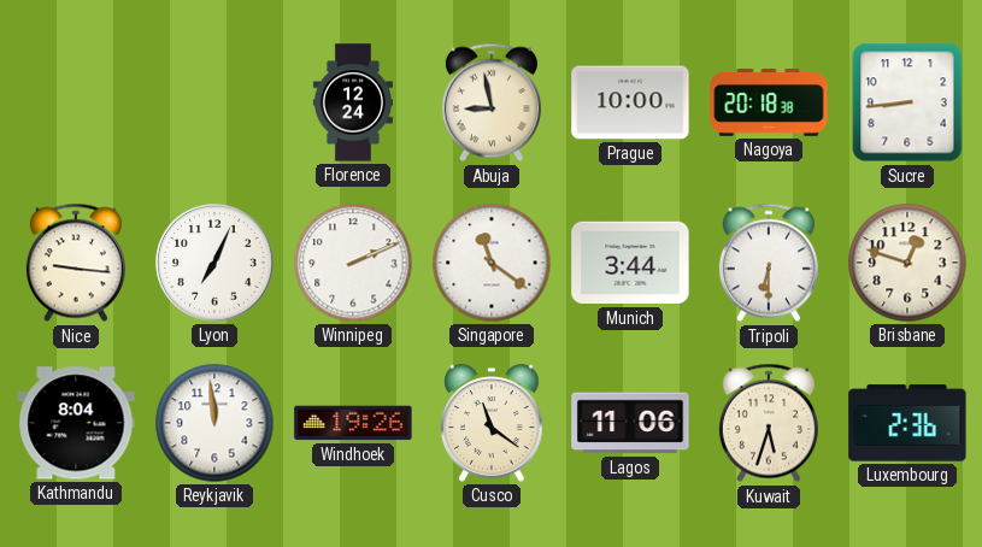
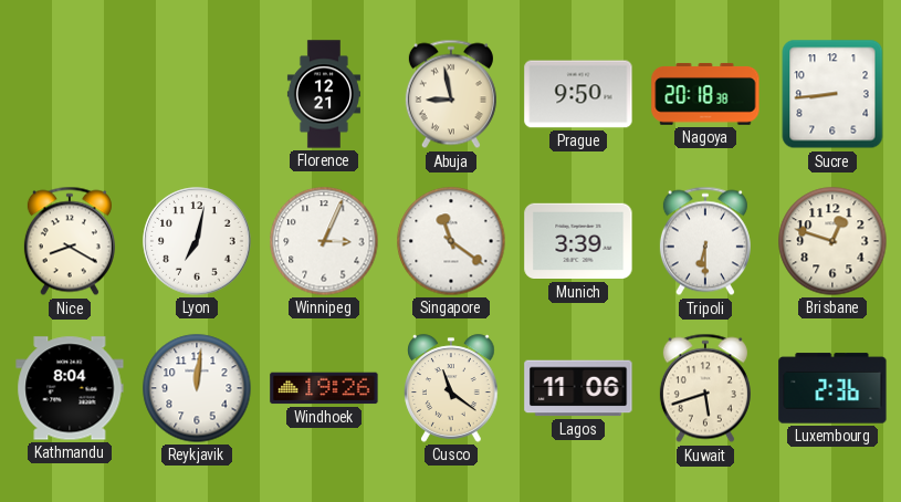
Florence: 12:24 -> 12:21 (324, 94)
Prague: 10:00 -> 9:50 (578, 94)
Nice: 9:16 -> 8:20 (70, 241)
Lyon: 7:04 -> 7:02 (197, 241)
Winnipeg: 2:11 -> 3:04 (324, 241)
Munich: 3:44 -> 3:39 (578, 241)
Reykjavik: 11:59 -> 12:01 (197, 388)
Kuwait: 5:33 -> 5:42 (705, 388)
